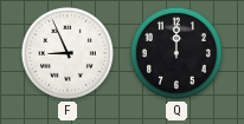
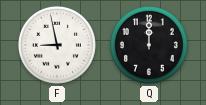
F: 8:56 -> 8:58 (57, 45)
